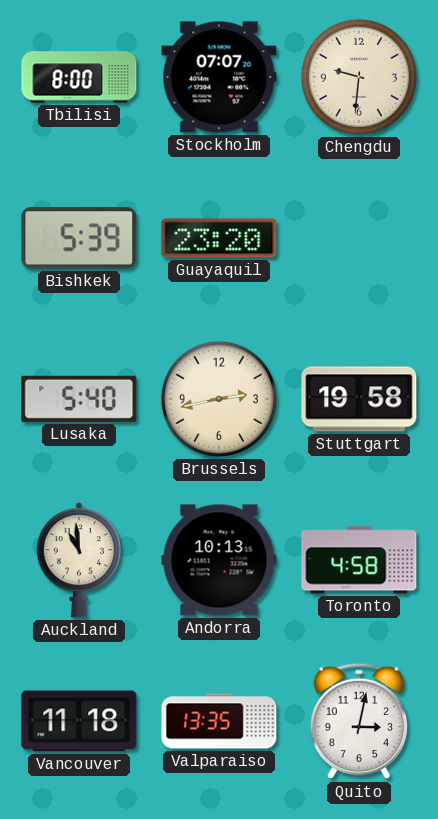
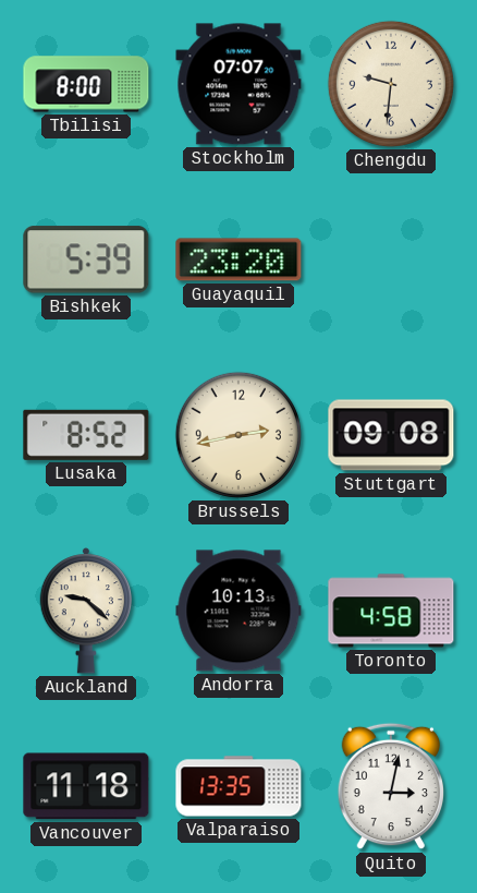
Lusaka: 5:40 -> 8:52 (86, 435)
Stuttgart: 19:58 -> 09:08 (391, 435)
Auckland: 10:59 -> 9:22 (86, 611)
